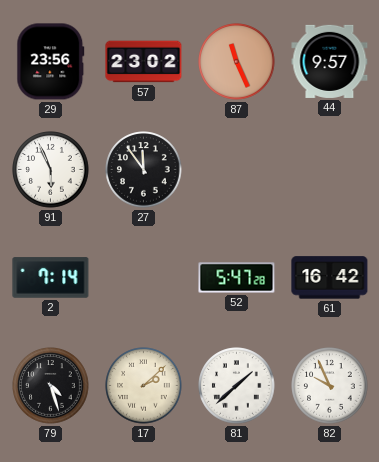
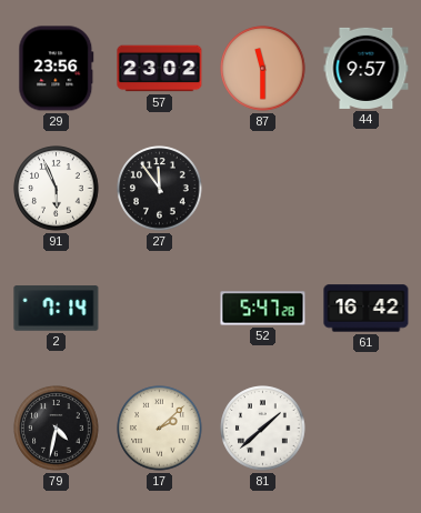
87: 11:26 -> 11:30 (263, 69)
79: 4:27 -> 4:32 (57, 429)
82: 9:56 -> none (330, 386)
